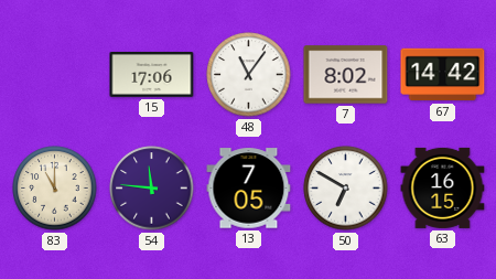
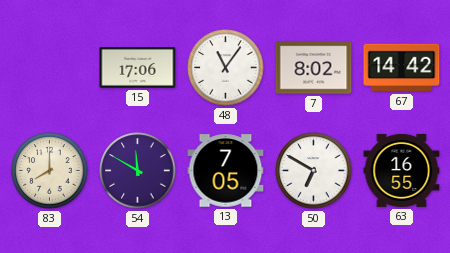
83: 11:00 -> 8:00 (50, 171)
54: 11:46 -> 11:50 (138, 171)
63: 16:15 -> 16:55 (402, 170)
